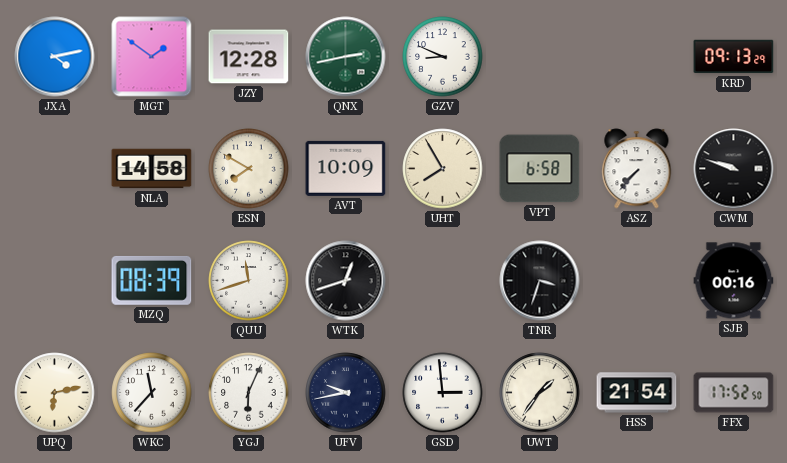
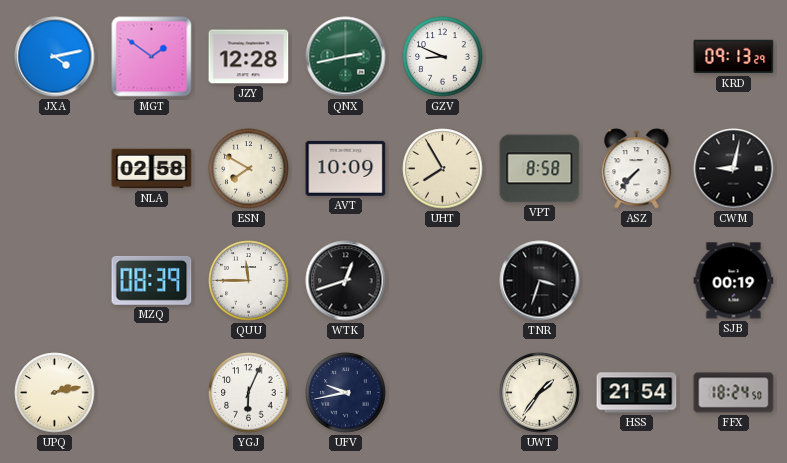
NLA: 14:58 -> 02:58 (152, 169)
VPT: 6:58 -> 8:58 (540, 169)
CWM: 9:48 -> 9:02 (734, 169)
QUU: 11:42 -> 11:45 (249, 281)
SJB: 00:16 -> 00:19 (734, 281)
UPQ: 6:13 -> 2:13 (55, 393)
WKC: 11:37 -> none (152, 393)
GSD: 2:59 -> none (443, 393)
FFX: 17:52 -> 18:24 (734, 393)
